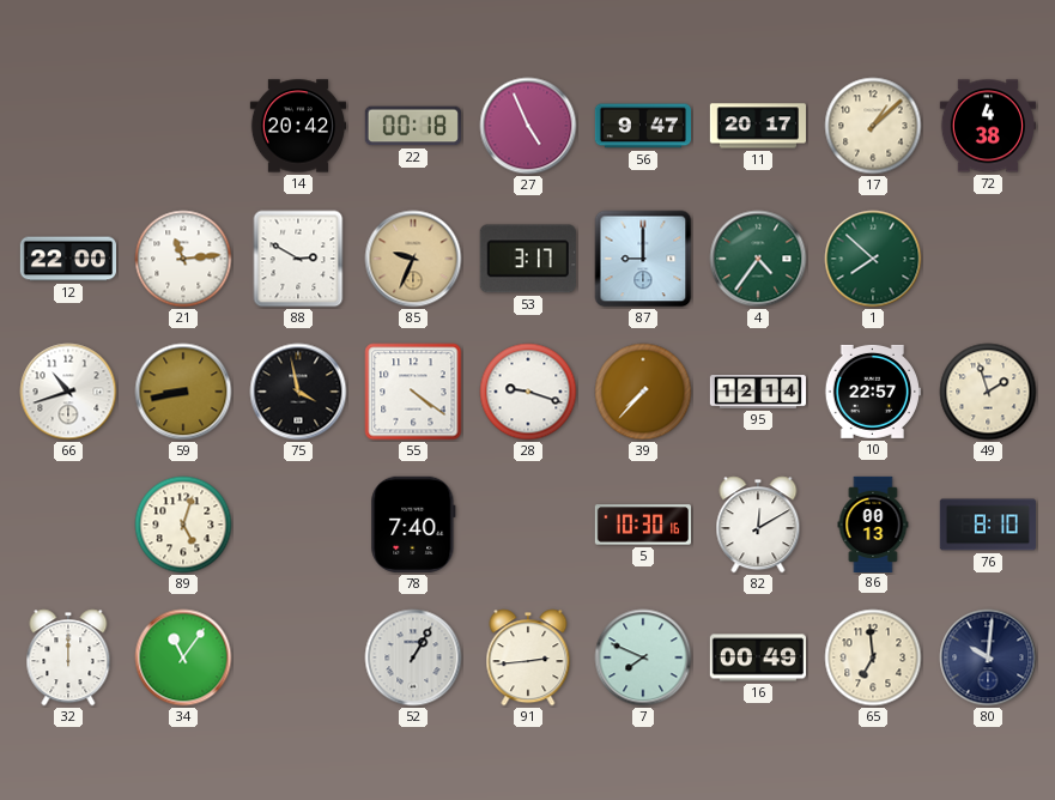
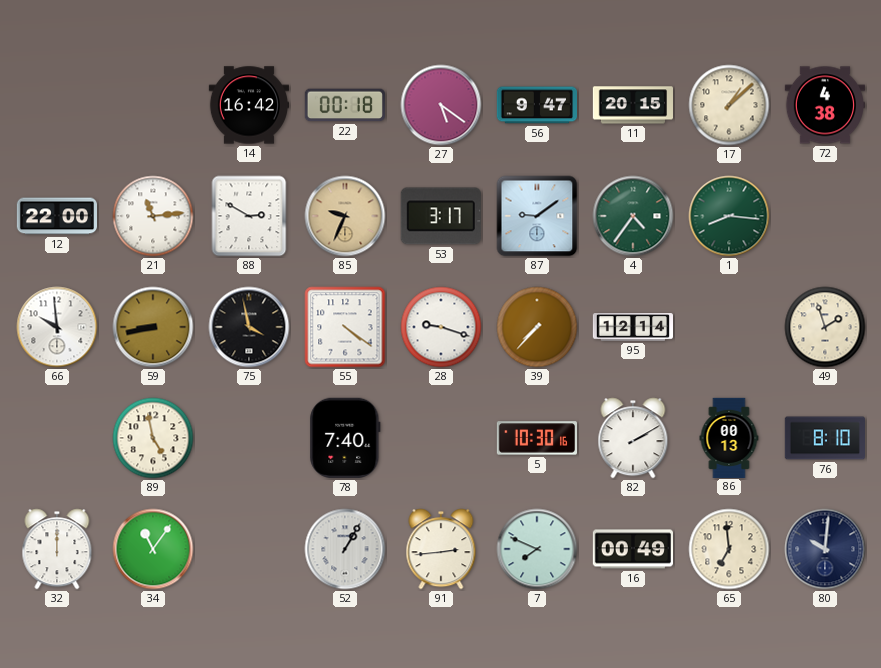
14: 20:42 -> 16:42 (248, 105)
27: 4:56 -> 5:21 (441, 105)
11: 20:17 -> 20:15 (632, 105)
87: 9:00 -> 9:09 (537, 216)
1: 7:52 -> 8:16 (729, 216)
66: 10:42 -> 9:59 (57, 327)
10: 22:57 -> none (873, 392)
89: 5:03 -> 4:58 (153, 438)
82: 12:10 -> 2:10 (633, 438)
